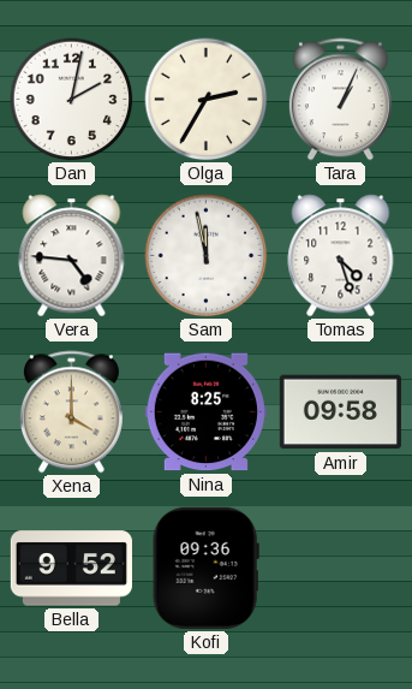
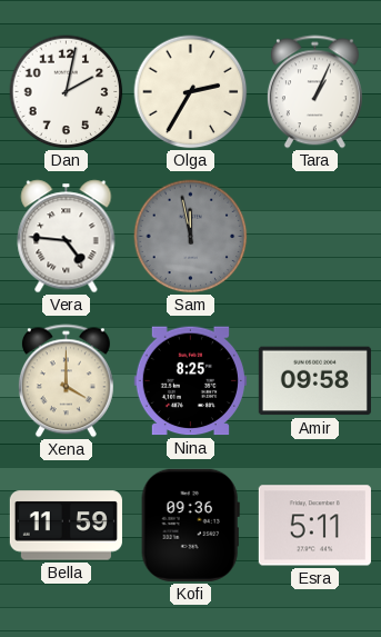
Sam dial: white -> grey (191, 237)
Tomas: 4:27 -> none (341, 256)
Bella: 9:52 -> 11:59 (66, 526)
Esra: none -> 5:11 (314, 526)
